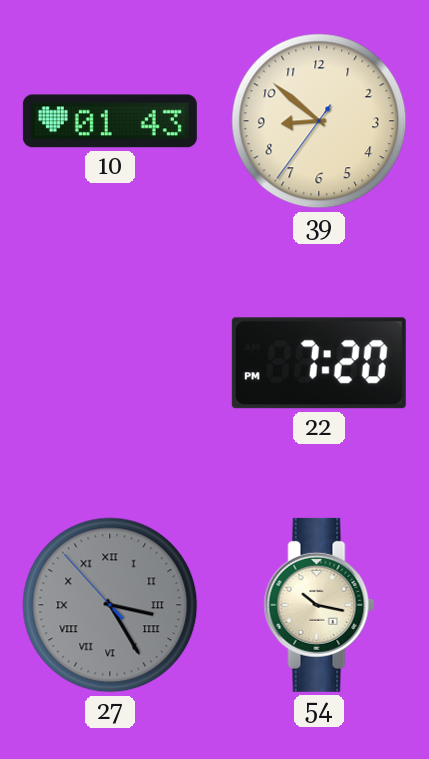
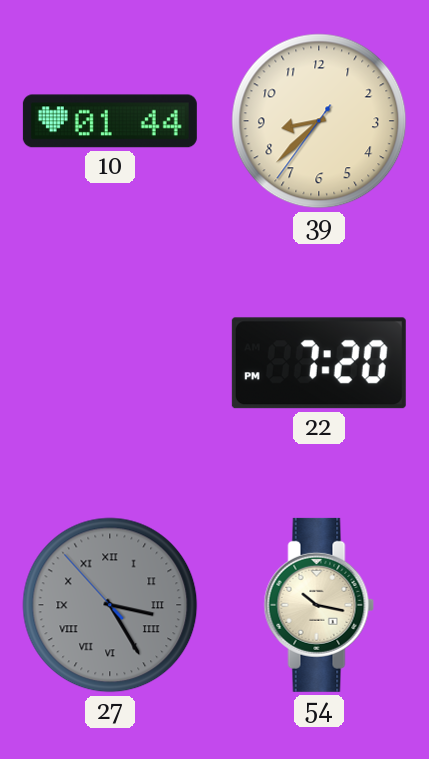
10: 01:43 -> 01:44 (110, 121)
39: 8:51 -> 8:37 (319, 121)
